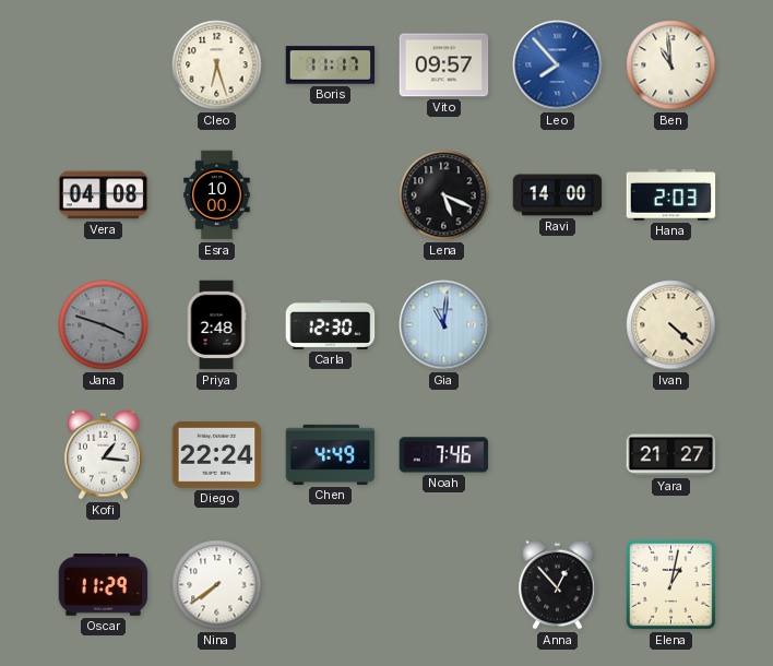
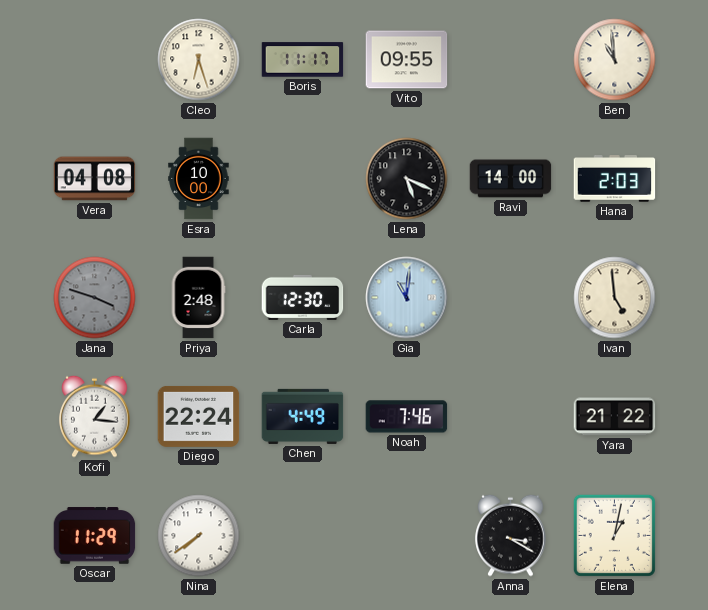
Vito: 09:57 -> 09:55 (407, 60)
Leo: 7:53 -> none (558, 66)
Ivan: 4:22 -> 4:59 (615, 298)
Yara: 21:27 -> 21:22 (615, 417)
Anna: 12:53 -> 3:20 (511, 535)
